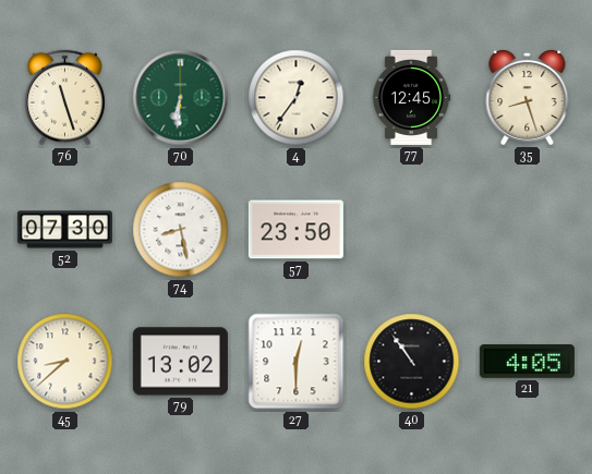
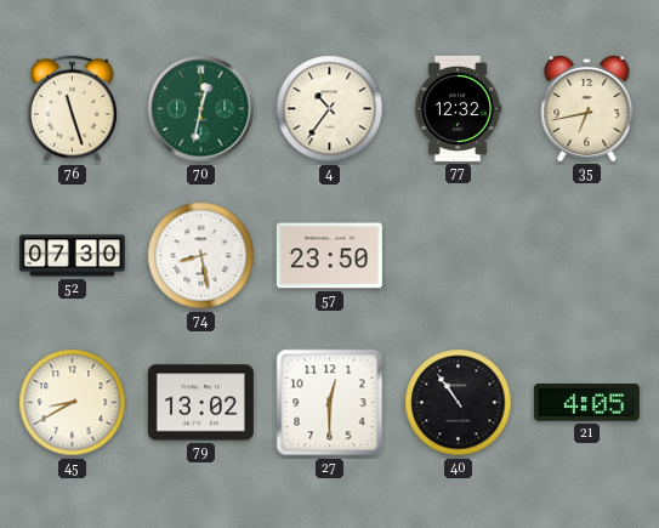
70: 6:31 -> 12:32 (201, 109)
4: 12:36 -> 10:36 (330, 109)
77: 12:45 -> 12:32 (458, 108)
35: 8:27 -> 6:43 (587, 108)
45: 8:38 -> 8:40 (73, 403)
